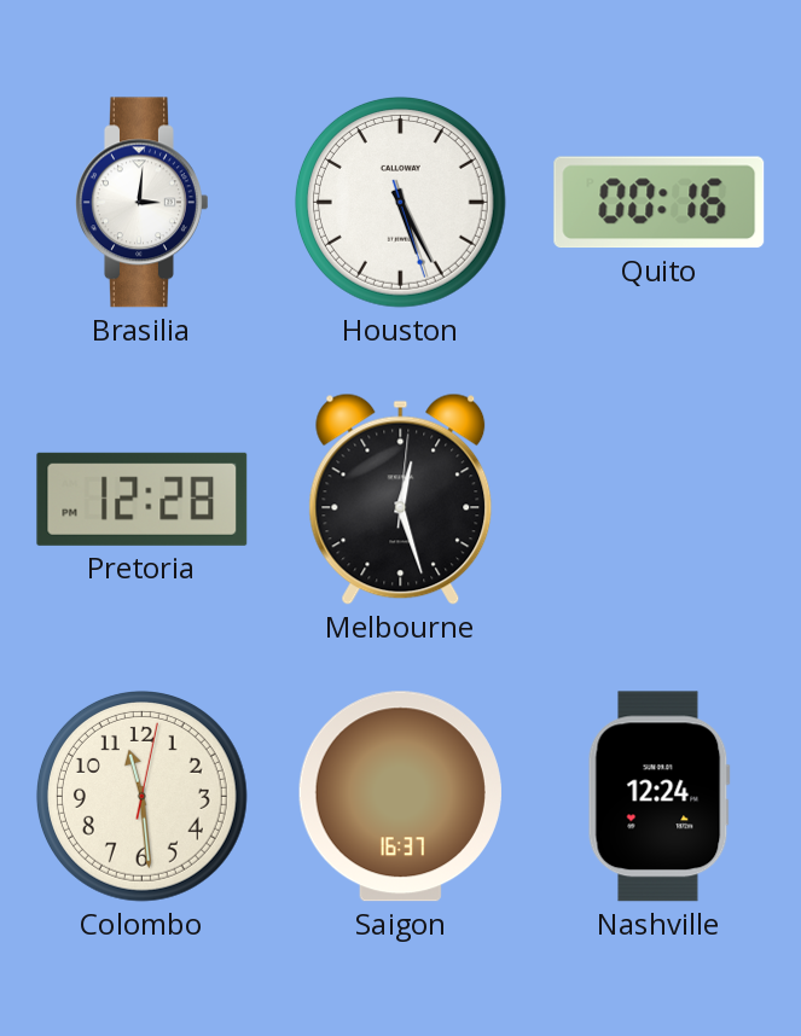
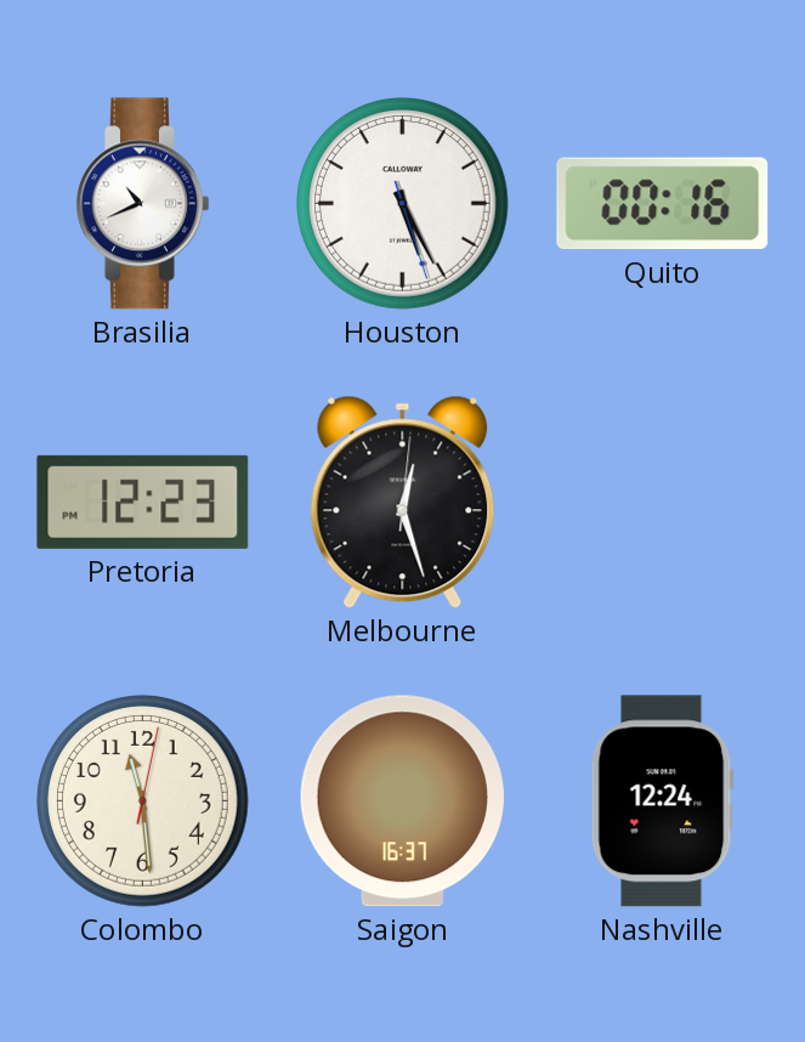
Brasilia: 3:01 -> 10:41 (143, 204)
Pretoria: 12:28 -> 12:23 (143, 502)
